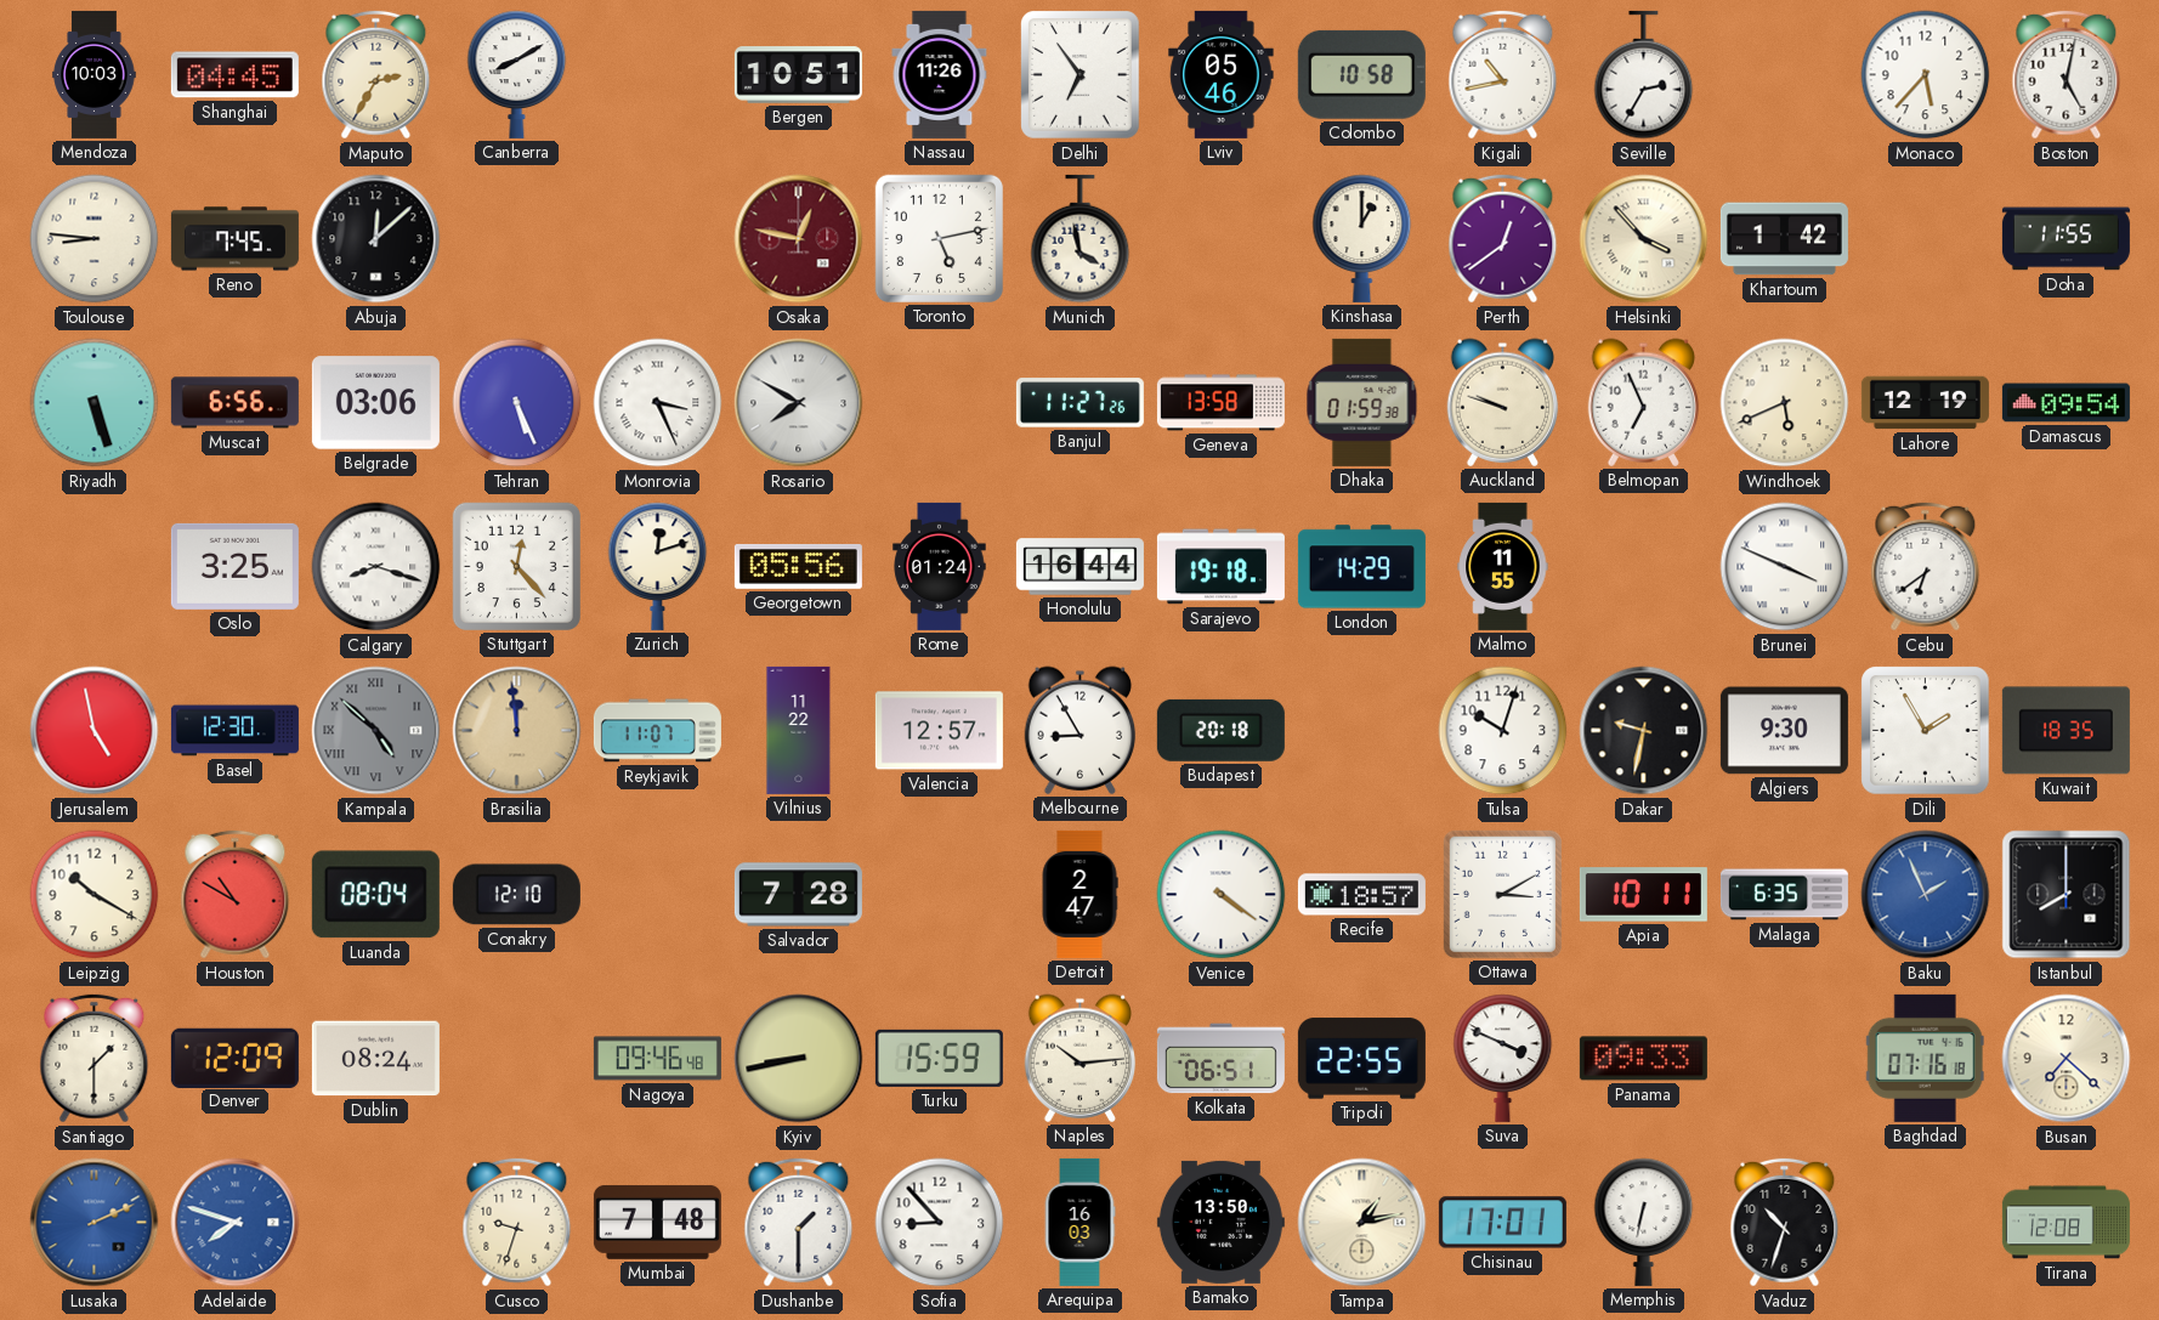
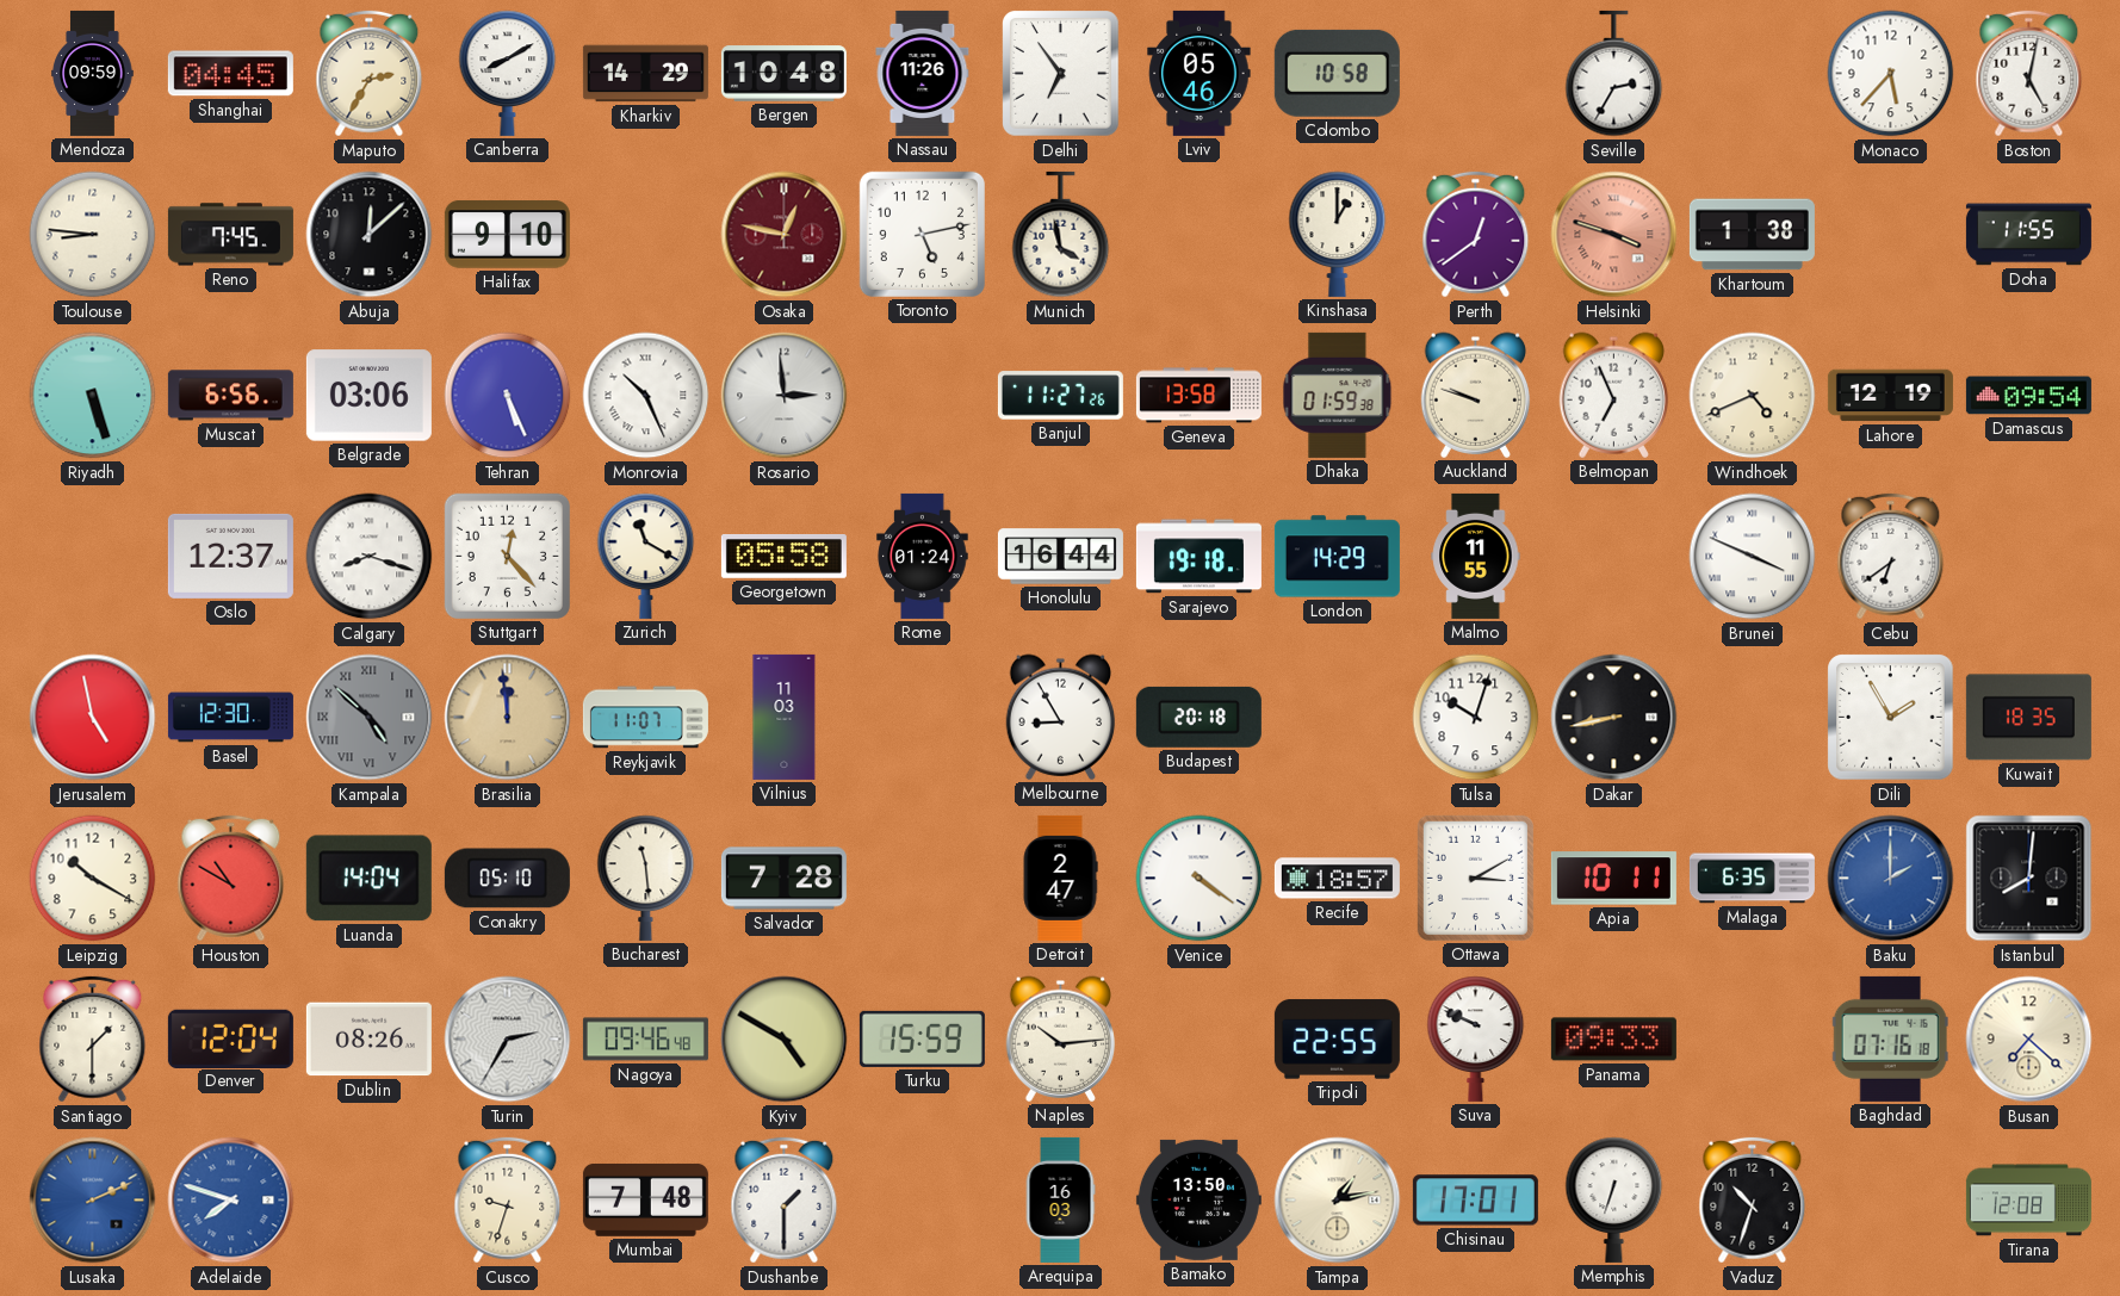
Mendoza: 10:03 -> 09:59 (93, 73)
Kharkiv: none -> 14:29 (645, 74)
Bergen: 10:51 -> 10:48 (783, 74)
Kigali: 10:43 -> none (1503, 75)
Halifax: none -> 9:10 (507, 235)
Helsinki: 3:53 -> 3:48 (1614, 235)
Helsinki dial: cream -> salmon (1614, 235)
Khartoum: 1:42 -> 1:38 (1752, 235)
Monrovia: 3:26 -> 10:26 (646, 396)
Rosario: 7:50 -> 2:59 (785, 396)
Windhoek: 5:41 -> 4:41 (1753, 396)
Oslo: 3:25 -> 12:37 (230, 556)
Zurich: 12:12 -> 11:20 (646, 556)
Georgetown: 05:56 -> 05:58 (783, 557)
Vilnius: 11:22 -> 11:03 (785, 717)
Valencia: 12:57 -> none (939, 731)
Dakar: 9:32 -> 8:43 (1614, 718)
Algiers: 9:30 -> none (1784, 731)
Luanda: 08:04 -> 14:04 (368, 879)
Conakry: 12:10 -> 05:10 (507, 879)
Bucharest: none -> 11:29 (646, 878)
Baku: 1:56 -> 2:00 (1891, 879)
Istanbul: 8:00 -> 8:01 (2029, 879)
Denver: 12:09 -> 12:04 (230, 1038)
Dublin: 08:24 -> 08:26 (368, 1040)
Turin: none -> 2:35 (508, 1040)
Kyiv: 8:43 -> 4:50 (785, 1040)
Kolkata: 06:51 -> none (1220, 1059)
Suva: 3:49 -> 9:49 (1476, 1038)
Sofia: 8:53 -> none (940, 1223)
Memphis: 6:32 -> 6:33 (1614, 1199)
